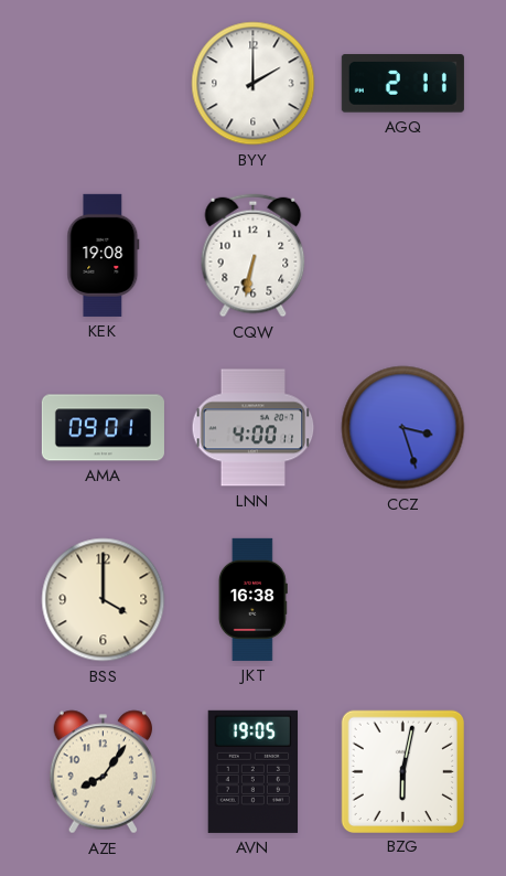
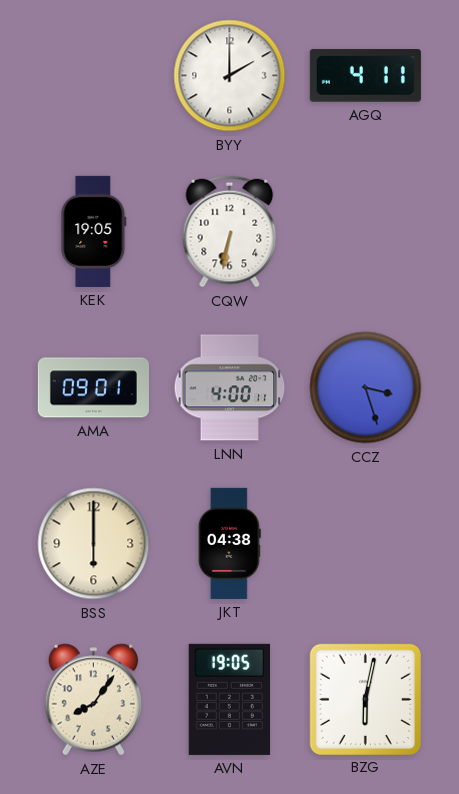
AGQ: 2:11 -> 4:11 (365, 76)
KEK: 19:08 -> 19:05 (94, 231)
BSS: 4:00 -> 6:00 (94, 544)
JKT: 16:38 -> 04:38 (229, 543)
